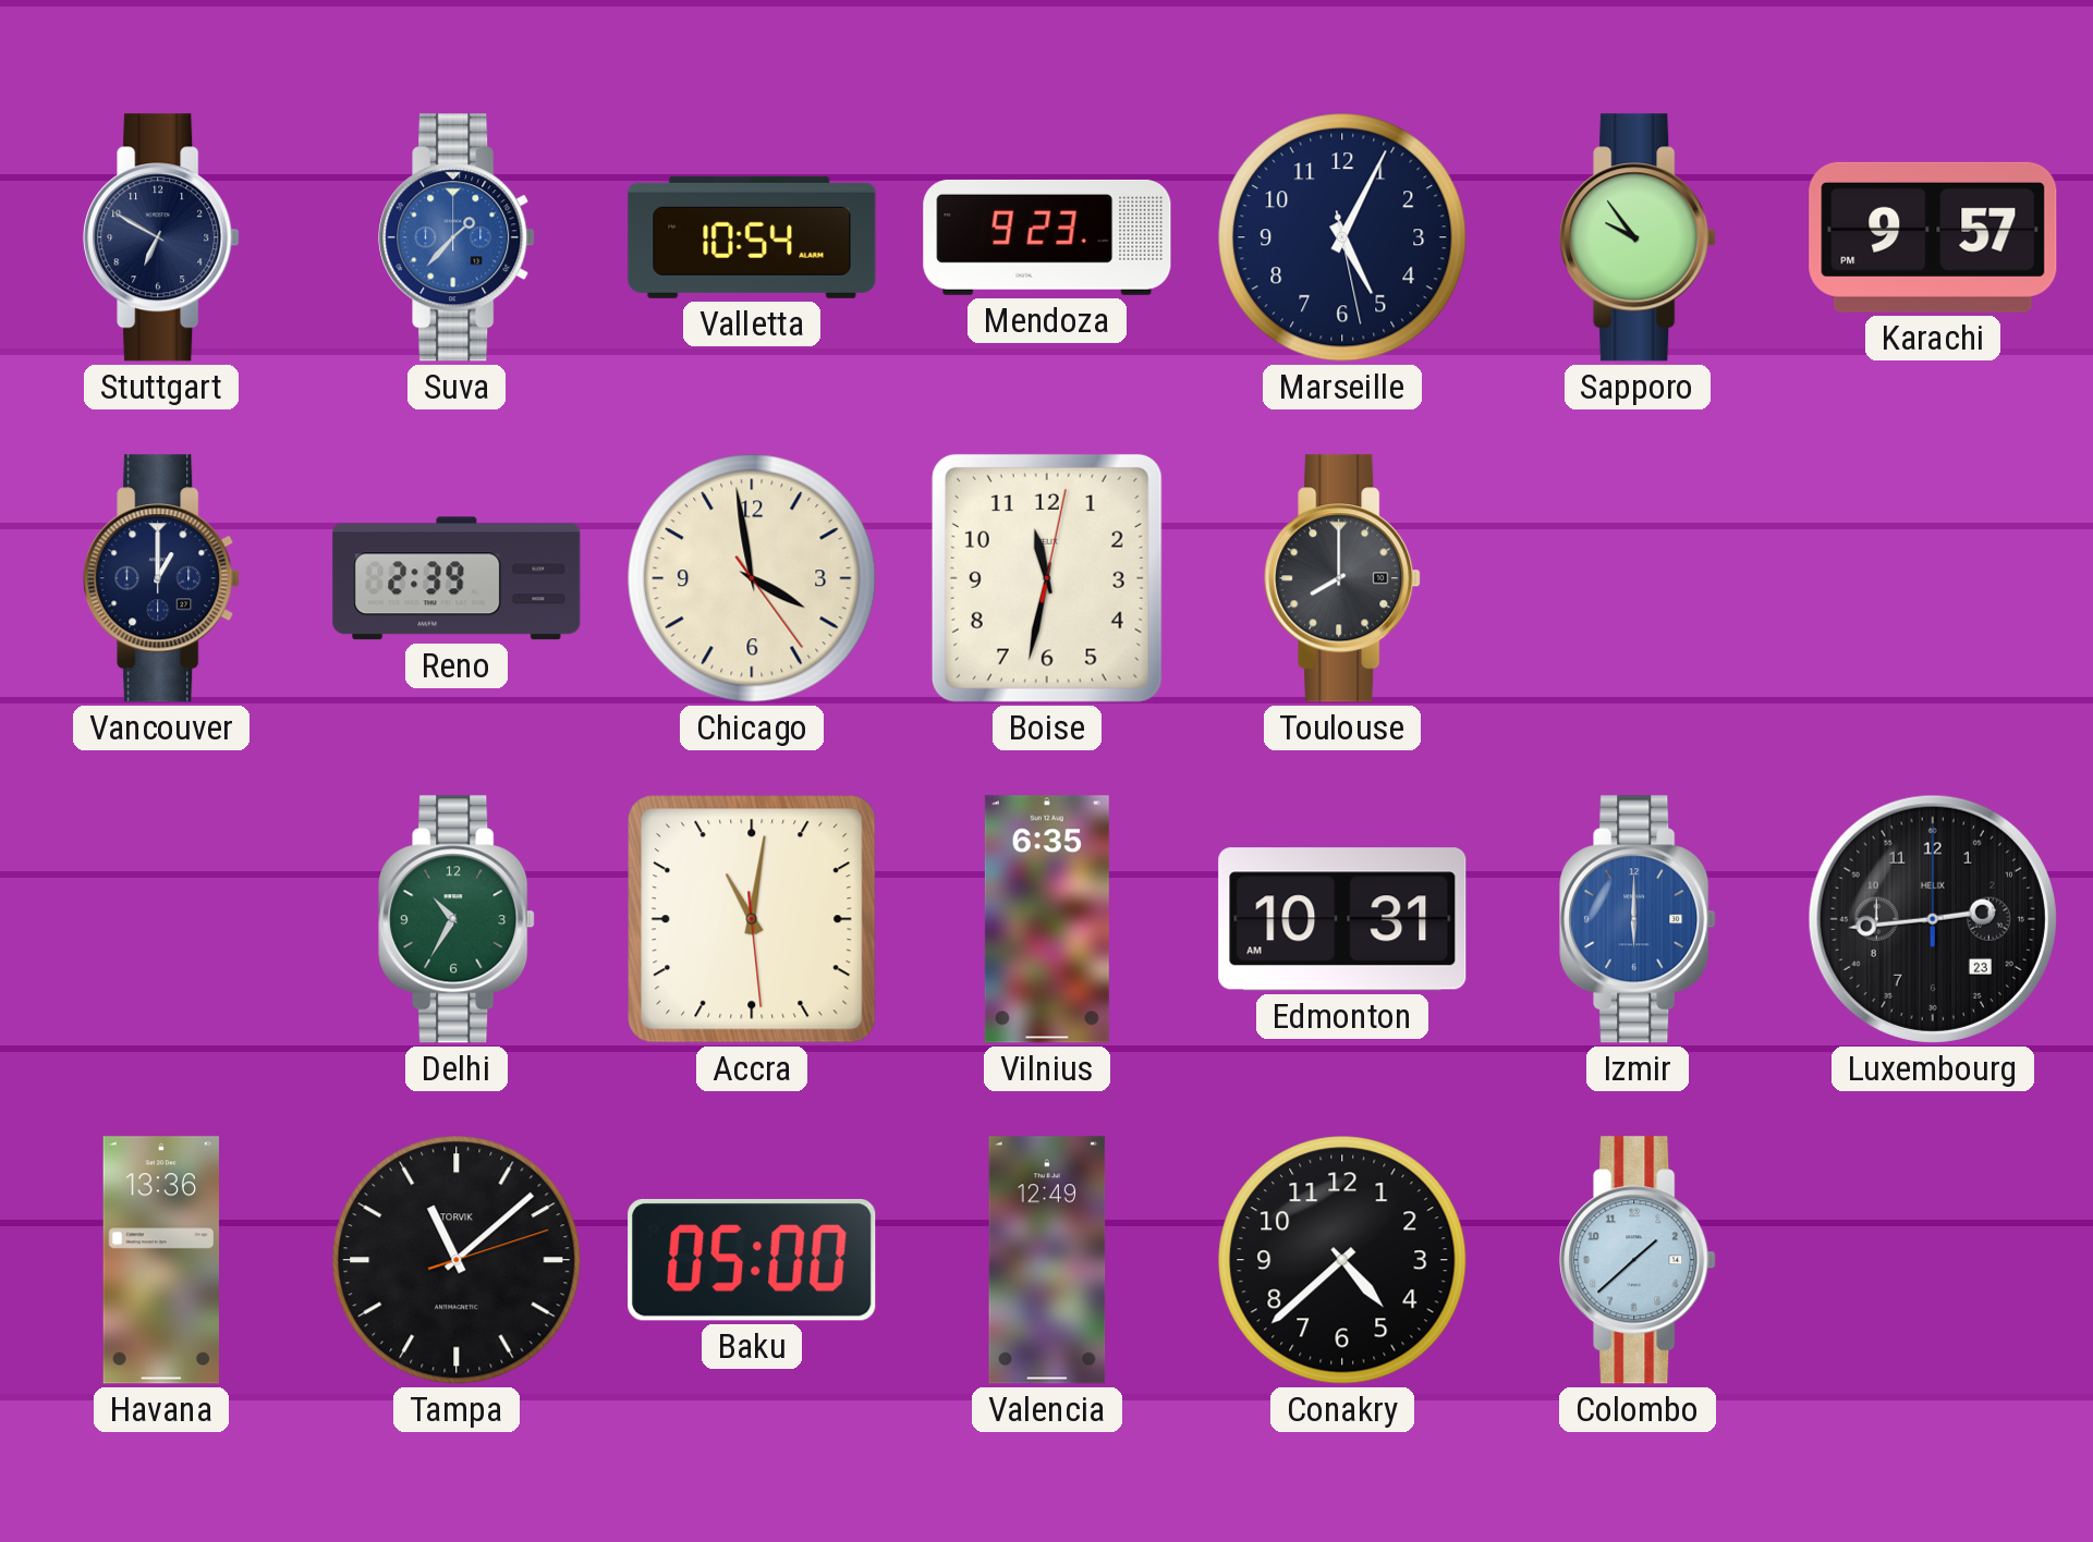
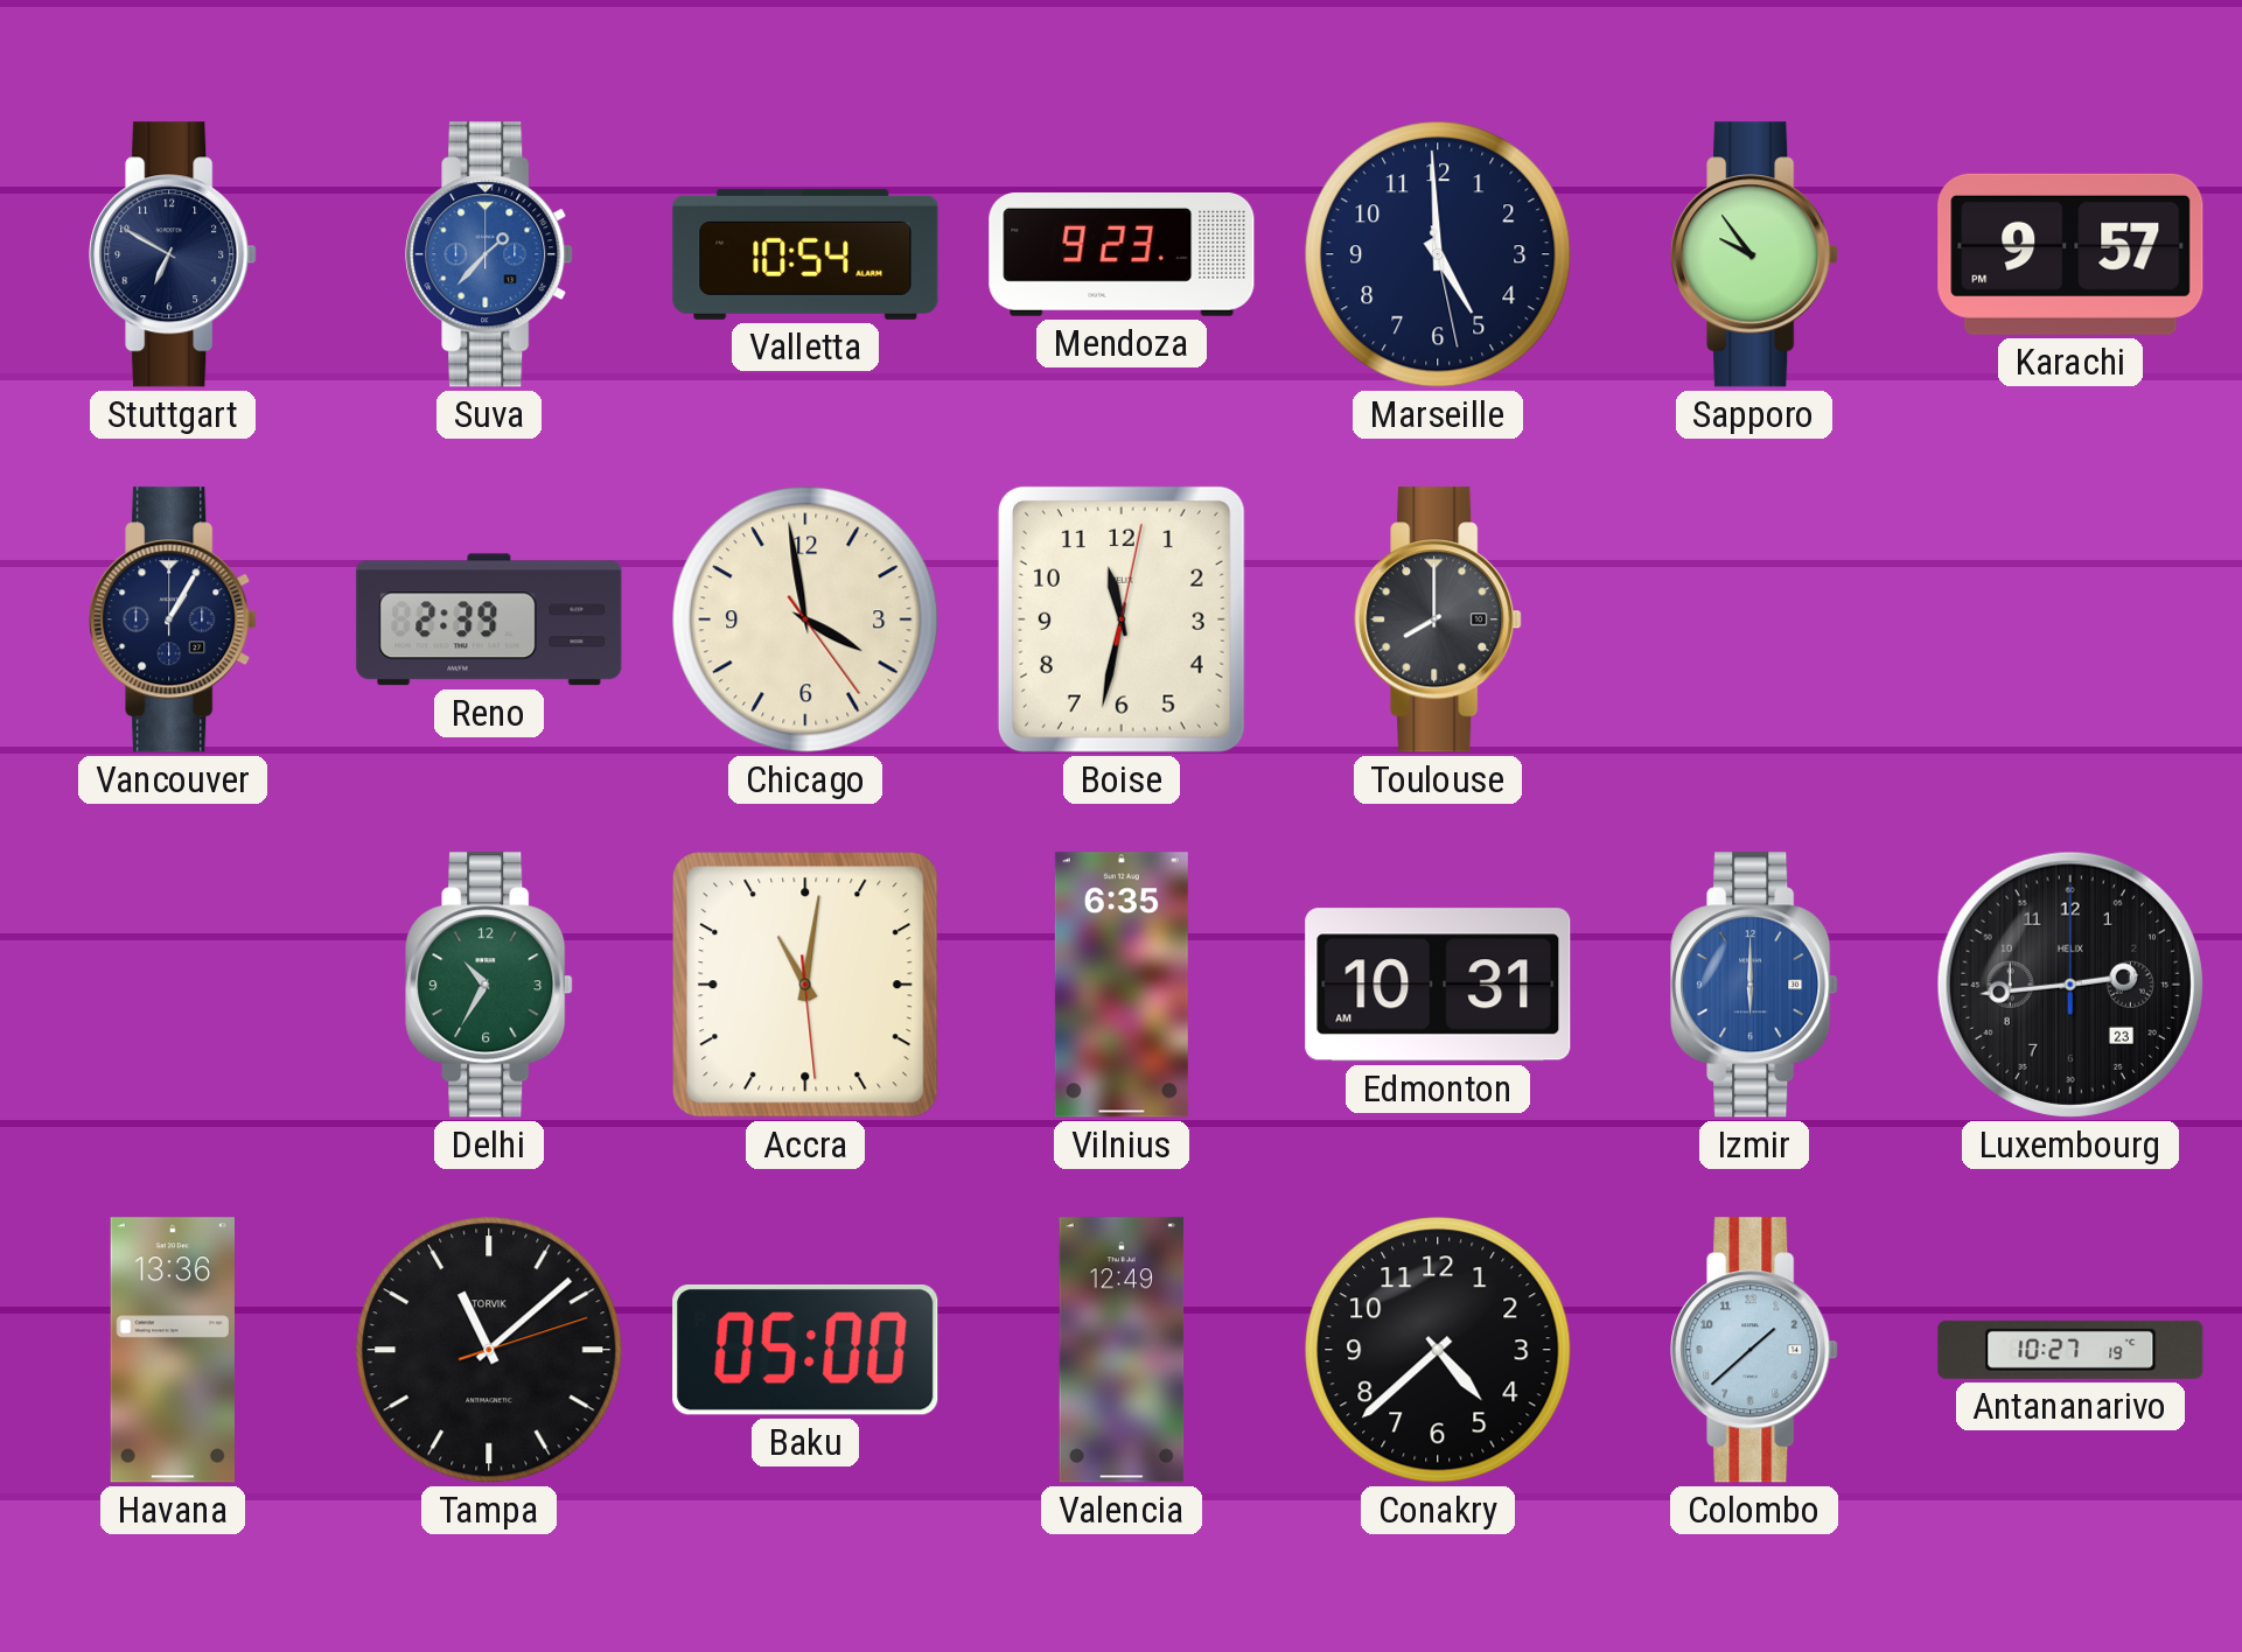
Marseille: 5:04 -> 4:59 (1438, 254)
Vancouver: 1:00 -> 1:05 (173, 619)
Antananarivo: none -> 10:27 (2070, 1350)
